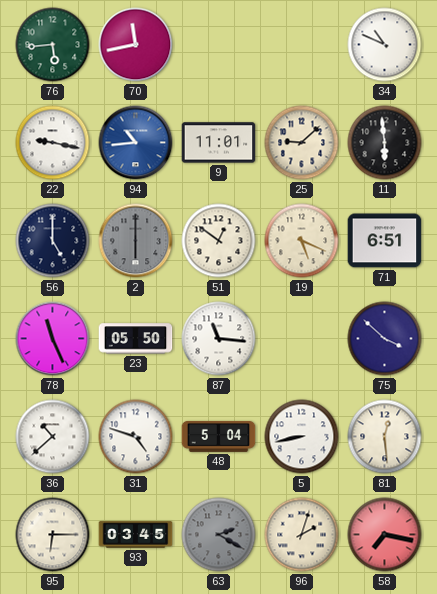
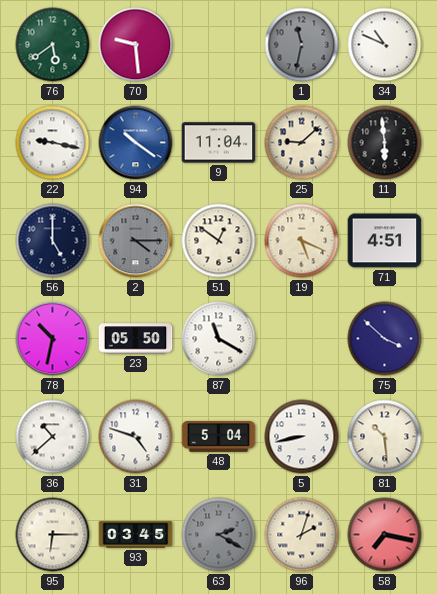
76: 5:44 -> 5:39 (53, 45)
70: 11:43 -> 9:29 (136, 45)
1: none -> 11:32 (302, 45)
94: 10:44 -> 10:21 (136, 143)
9: 11:01 -> 11:04 (219, 143)
2: 6:00 -> 4:15 (136, 241)
71: 6:51 -> 4:51 (385, 241)
78: 11:26 -> 10:32 (53, 339)
87: 11:16 -> 11:20 (219, 339)
81: 12:29 -> 10:29 (385, 437)
